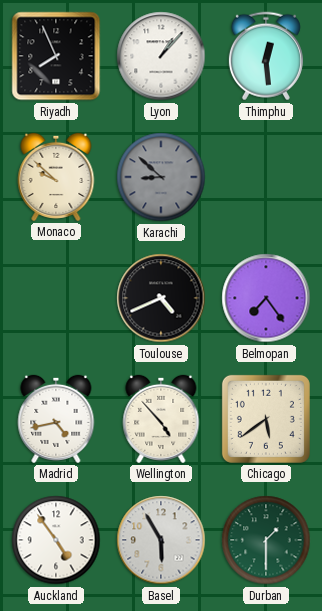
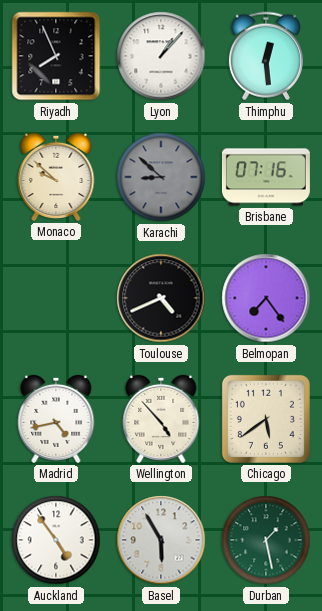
Brisbane: none -> 07:16 (266, 177)
Durban: 1:30 -> 1:28 (266, 540)
